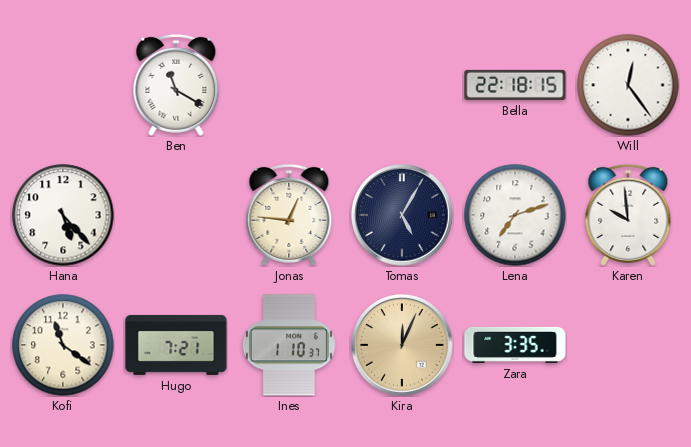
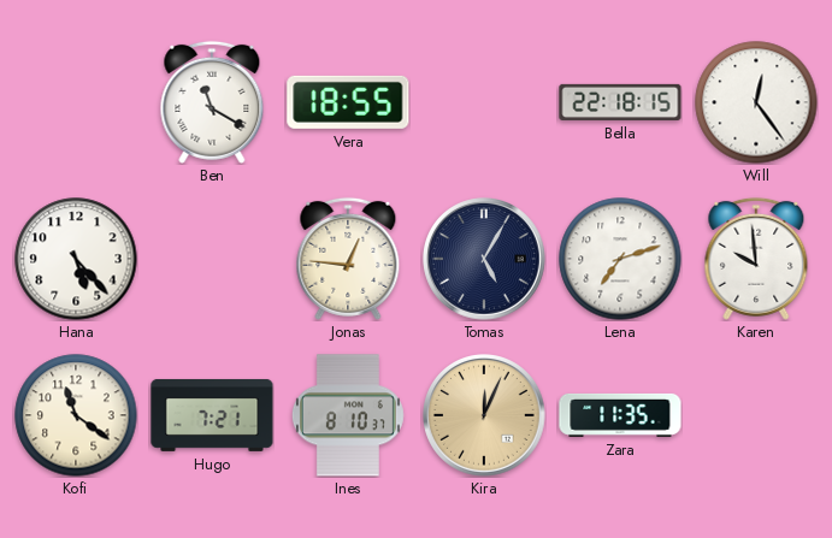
Vera: none -> 18:55 (348, 102)
Ines: 1:10 -> 8:10 (348, 415)
Zara: 3:35 -> 11:35 (620, 415)
